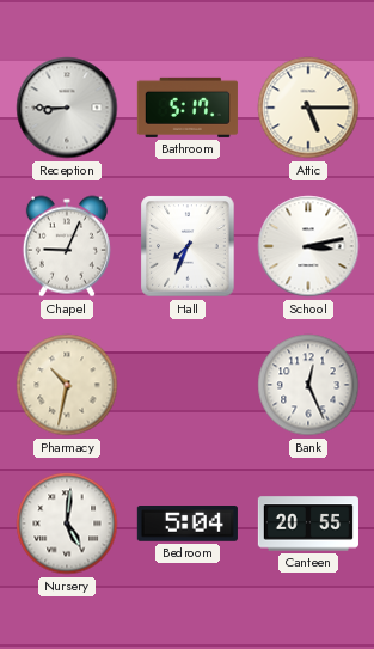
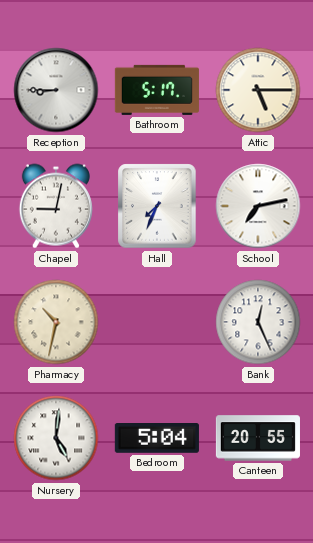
Chapel: 9:04 -> 9:02 (56, 206)
School: 3:13 -> 7:13 (258, 206)
